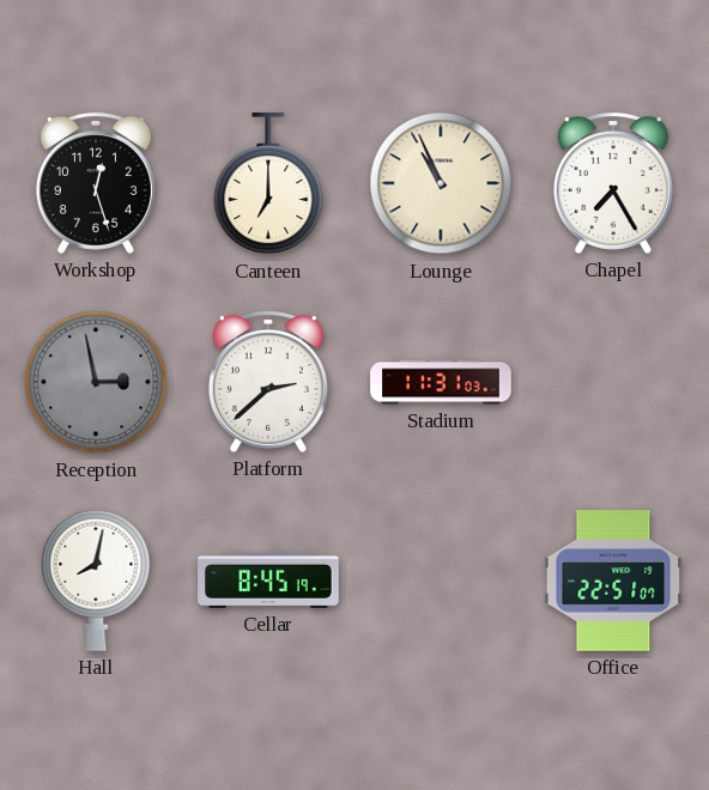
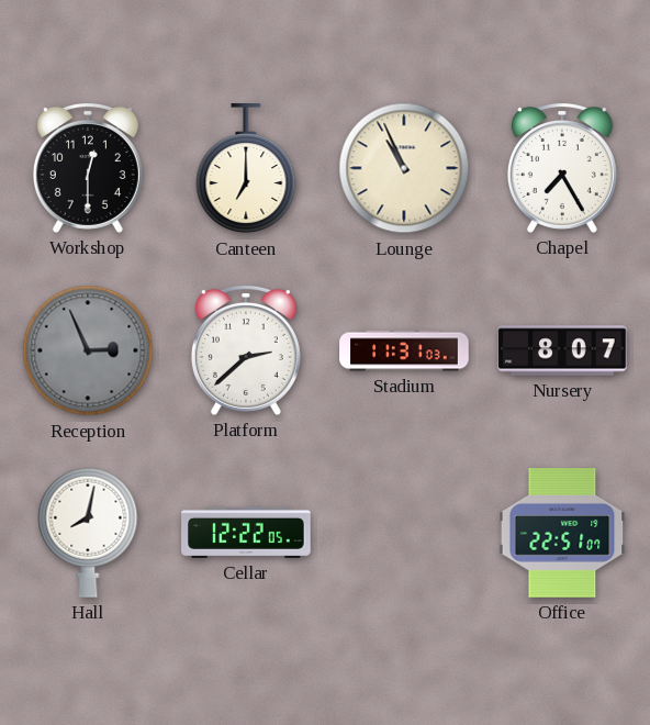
Workshop: 12:27 -> 12:30 (88, 168)
Reception: 2:58 -> 2:56 (88, 350)
Nursery: none -> 8:07 (562, 350)
Cellar: 8:45 -> 12:22 (246, 533)
